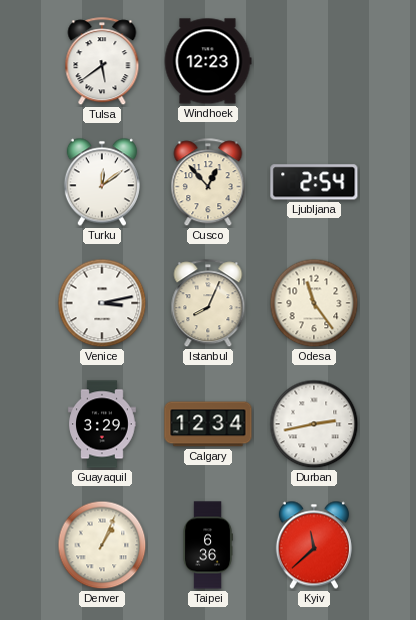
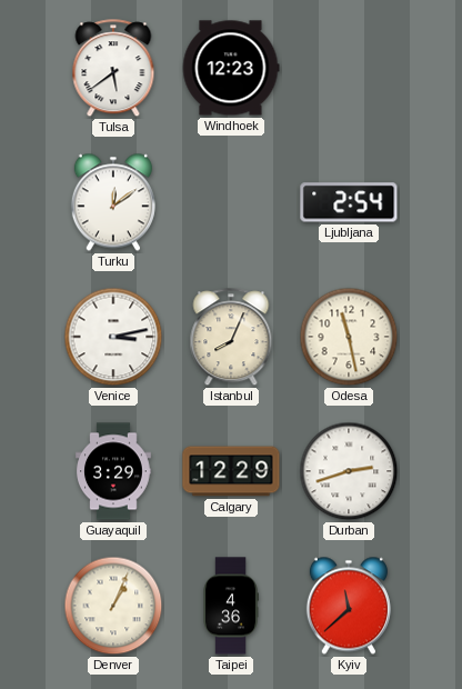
Cusco: 12:53 -> none (208, 183)
Odesa: 11:24 -> 11:28 (349, 337)
Calgary: 12:34 -> 12:29 (231, 471)
Durban: 2:43 -> 2:42 (349, 471)
Taipei: 6:36 -> 4:36 (231, 606)
